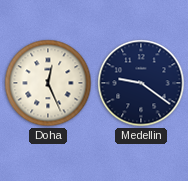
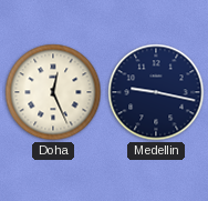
Medellin: 9:21 -> 9:17 (156, 92)
